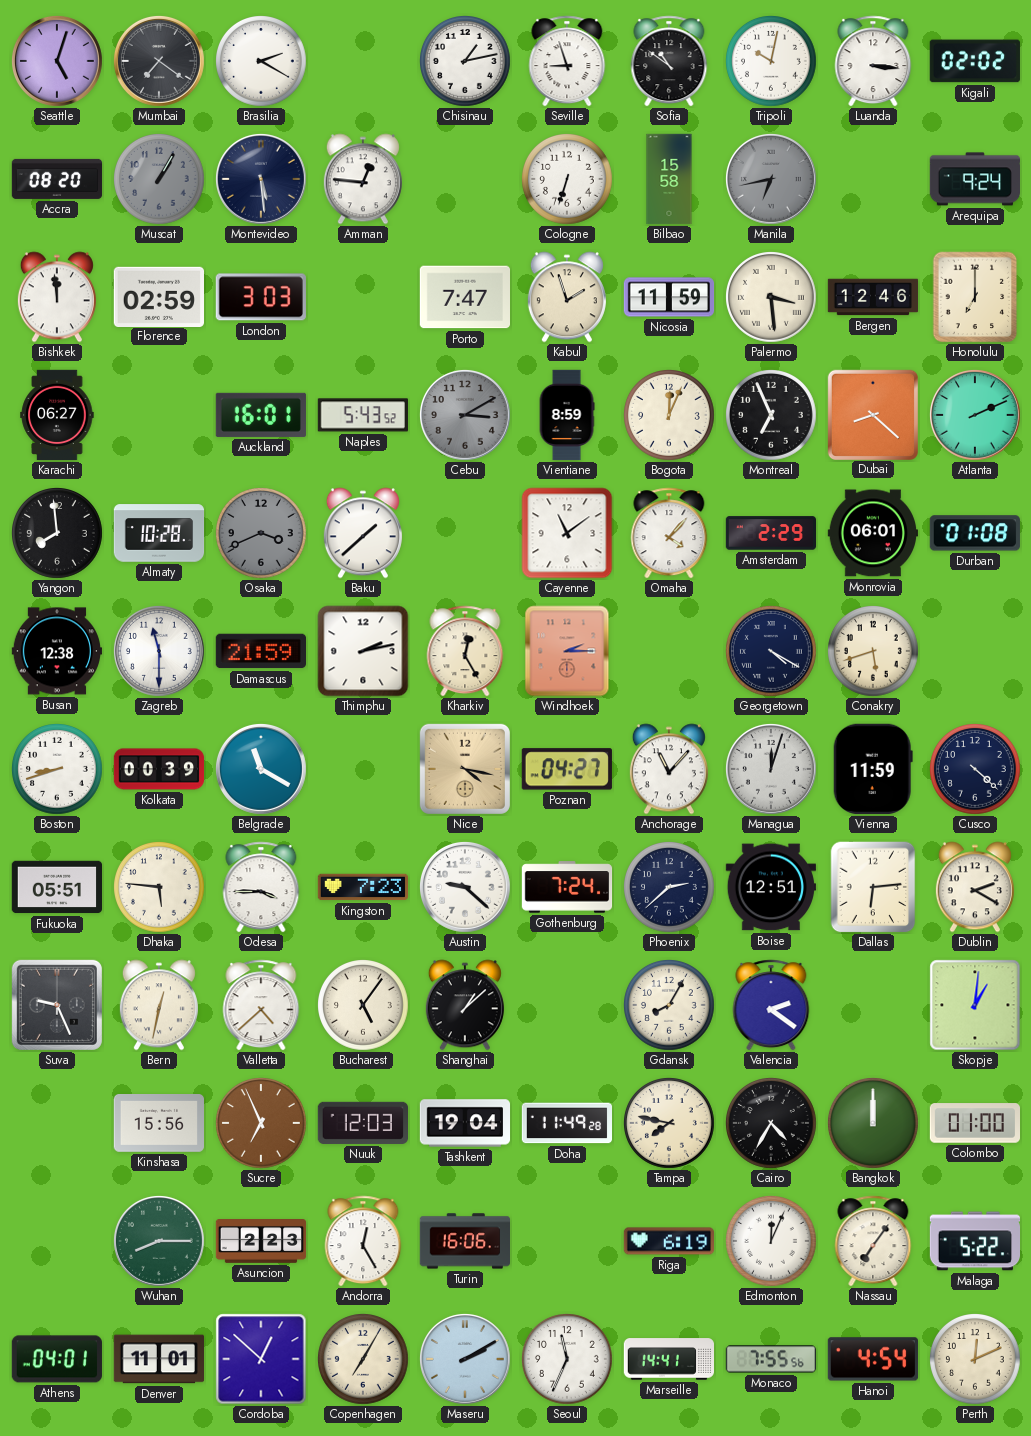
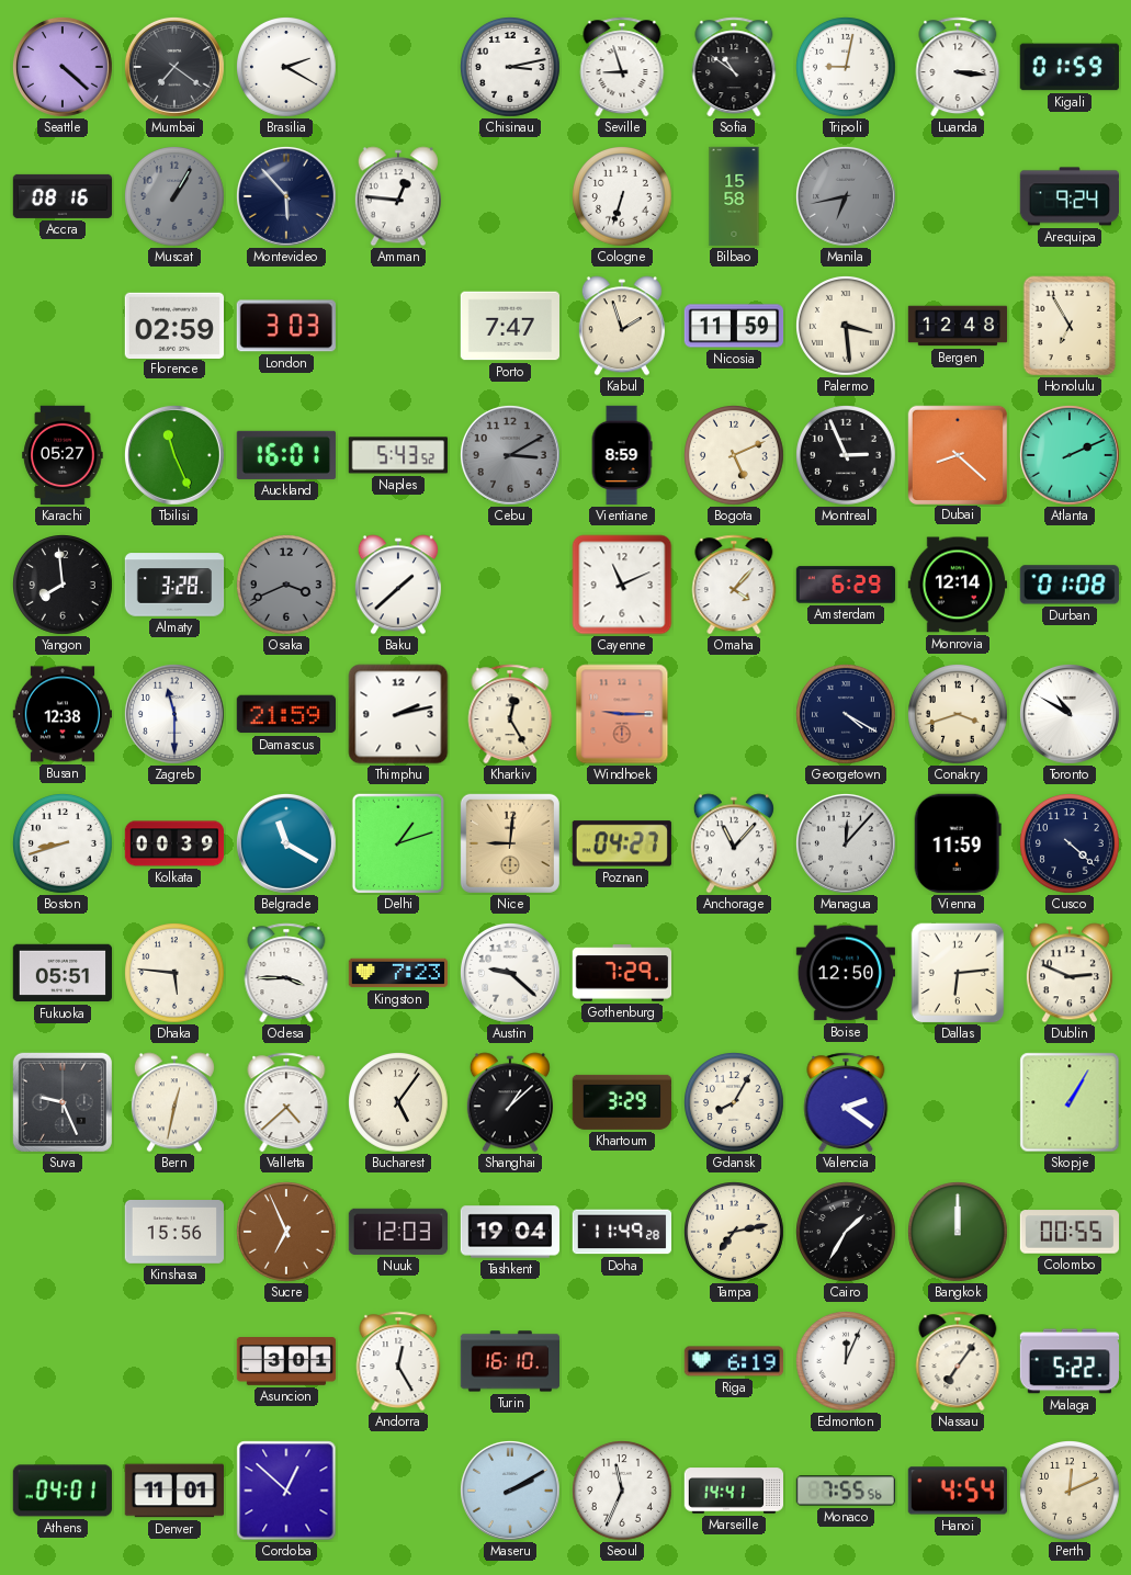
Seattle: 5:03 -> 4:22 (63, 67)
Chisinau: 1:13 -> 3:13 (511, 68)
Tripoli: 10:02 -> 9:02 (847, 68)
Kigali: 02:02 -> 01:59 (1070, 67)
Accra: 08:20 -> 08:16 (63, 196)
Montevideo: 5:29 -> 5:53 (286, 196)
Bishkek: 11:59 -> none (57, 297)
Bergen: 12:46 -> 12:48 (958, 326)
Honolulu: 7:00 -> 6:55 (1070, 326)
Karachi: 06:27 -> 05:27 (63, 455)
Tbilisi: none -> 11:26 (174, 455)
Bogota: 12:04 -> 5:11 (735, 456)
Montreal: 6:56 -> 2:56 (847, 456)
Almaty: 10:28 -> 3:28 (174, 585)
Cayenne: 11:09 -> 11:11 (622, 585)
Amsterdam: 2:29 -> 6:29 (846, 585)
Monrovia: 06:01 -> 12:14 (957, 585)
Windhoek: 2:15 -> 9:15 (622, 714)
Conakry: 5:42 -> 3:42 (959, 715)
Toronto: none -> 10:50 (1070, 714)
Delhi: none -> 1:12 (397, 843)
Nice: 4:17 -> 9:01 (510, 843)
Managua: 12:03 -> 12:07 (846, 843)
Gothenburg: 7:24 -> 7:29 (622, 973)
Phoenix: 2:38 -> none (670, 888)
Boise: 12:51 -> 12:50 (845, 973)
Dublin: 2:20 -> 2:49 (1070, 973)
Khartoum: none -> 3:29 (621, 1102)
Skopje: 1:01 -> 1:05 (1070, 1102)
Tampa: 7:47 -> 7:13 (735, 1233)
Cairo: 4:35 -> 1:35 (847, 1233)
Colombo: 01:00 -> 00:55 (1068, 1232)
Wuhan: 8:15 -> none (159, 1241)
Asuncion: 2:23 -> 3:01 (286, 1362)
Turin: 16:06 -> 16:10 (509, 1361)
Copenhagen: 7:05 -> none (364, 1360)
